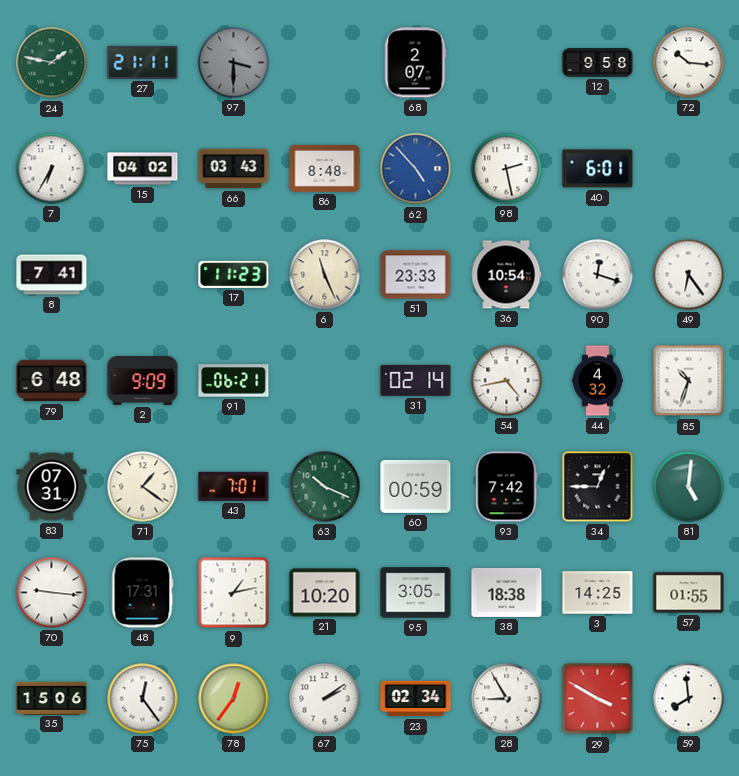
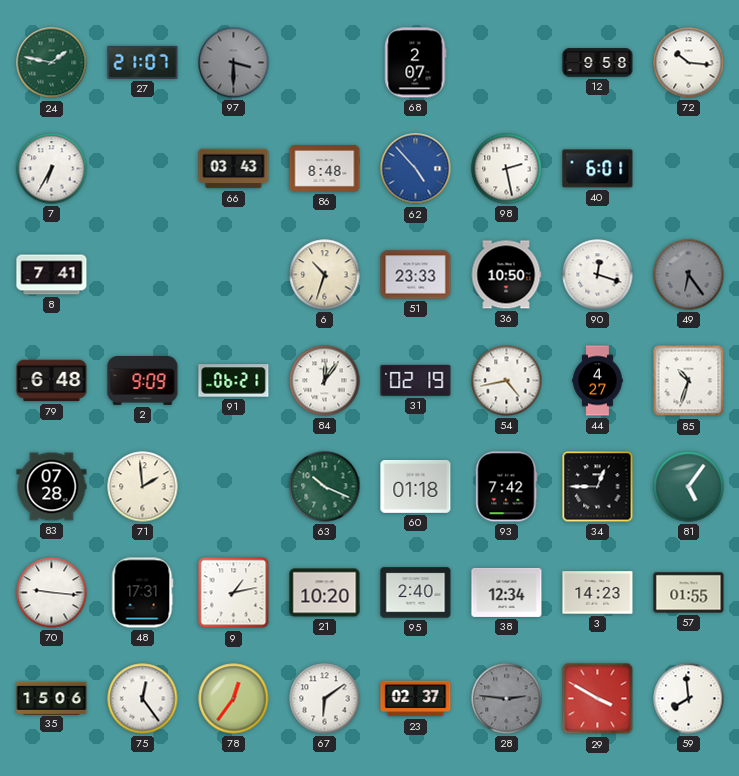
27: 21:11 -> 21:07 (143, 62)
15: 04:02 -> none (143, 169)
17: 11:23 -> none (234, 274)
6: 11:26 -> 10:33 (325, 275)
36: 10:54 -> 10:50 (506, 275)
49 dial: white -> grey (689, 275)
84: none -> 12:06 (325, 381)
31: 02:14 -> 02:19 (416, 380)
44: 4:32 -> 4:27 (598, 381)
83: 07:31 -> 07:28 (52, 487)
71: 1:21 -> 1:59 (143, 487)
43: 7:01 -> none (234, 486)
60: 00:59 -> 01:18 (416, 486)
81: 5:01 -> 5:06 (689, 487)
95: 3:05 -> 2:40 (416, 593)
38: 18:38 -> 12:34 (507, 592)
3: 14:25 -> 14:23 (598, 593)
67: 2:09 -> 6:09 (325, 699)
23: 02:34 -> 02:37 (416, 699)
28: 8:55 -> 2:46 (507, 699)
28 dial: white -> grey (507, 699)
